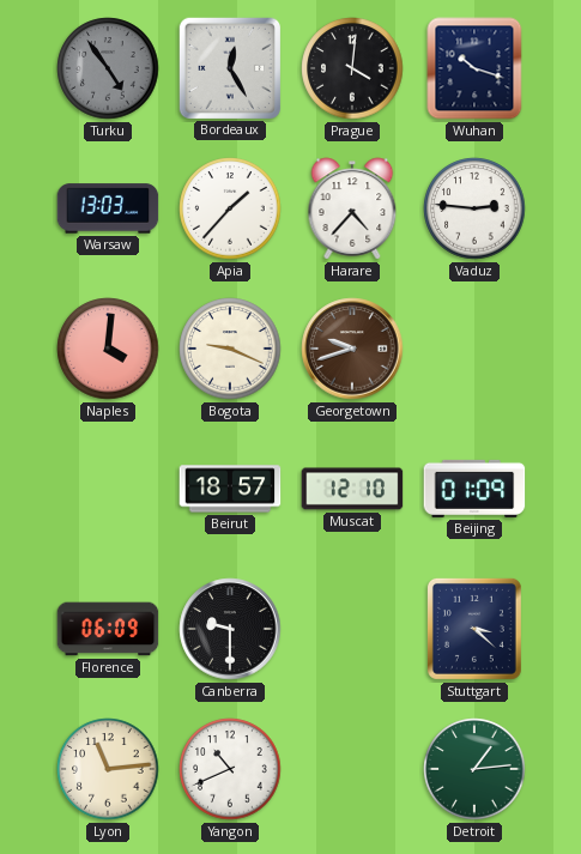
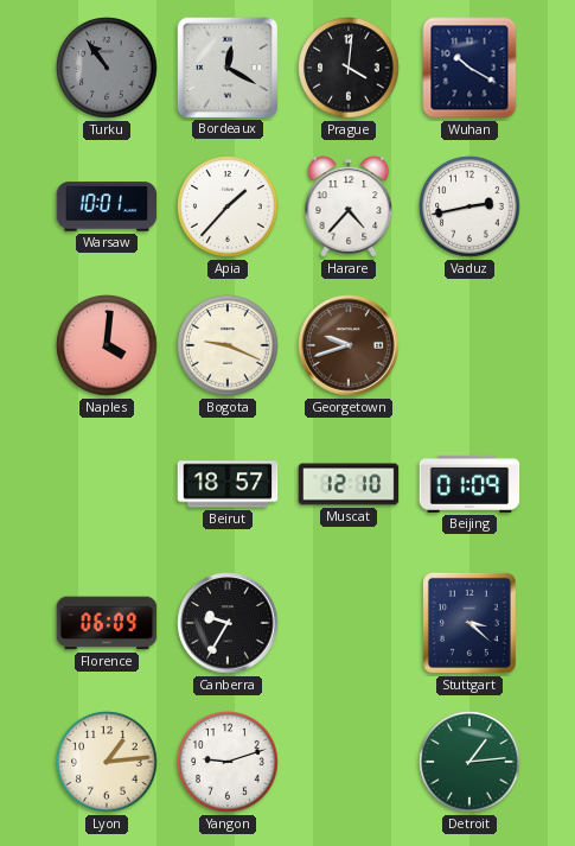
Turku: 4:54 -> 10:54 (107, 68)
Bordeaux: 12:25 -> 12:20 (226, 66)
Wuhan: 10:18 -> 10:20 (469, 68)
Warsaw: 13:03 -> 10:01 (107, 206)
Vaduz: 2:46 -> 2:43 (469, 206)
Canberra: 9:30 -> 9:35 (228, 623)
Lyon: 11:14 -> 1:14 (107, 762)
Yangon: 10:41 -> 9:12 (228, 762)
